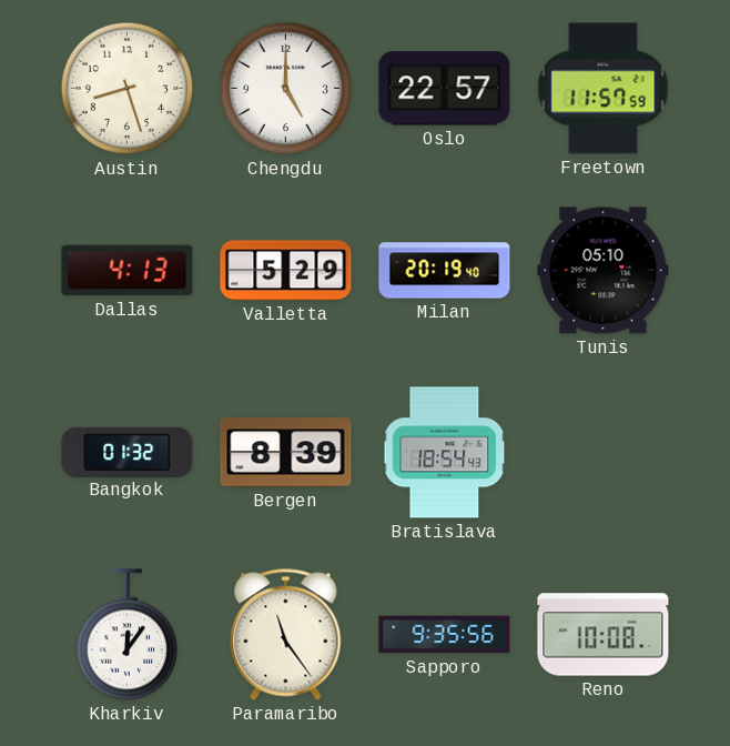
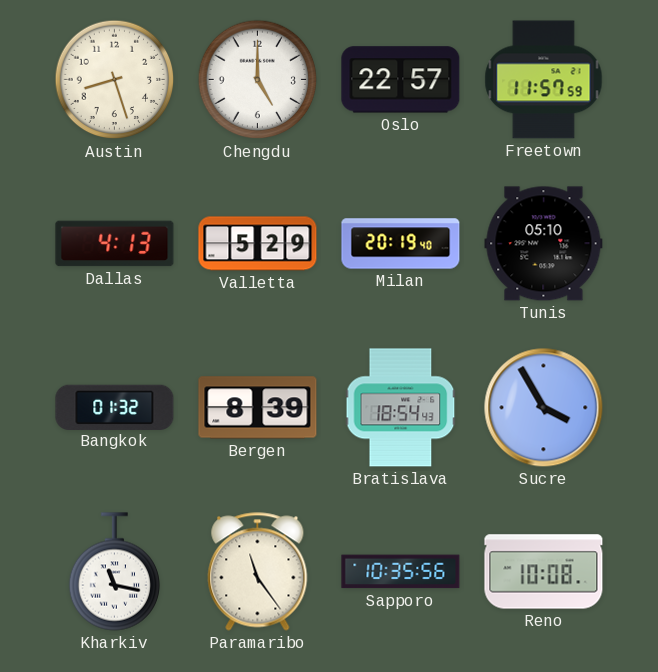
Sucre: none -> 3:55 (544, 408)
Kharkiv: 12:06 -> 11:17 (114, 572)
Sapporo: 9:35 -> 10:35 (401, 572)
